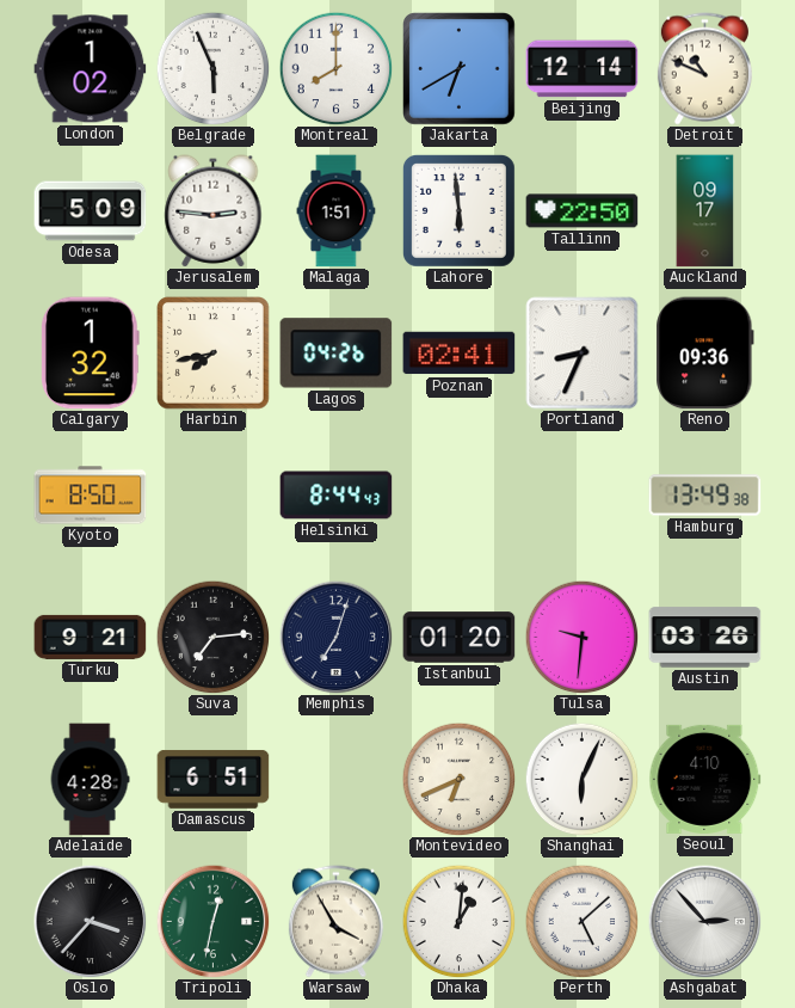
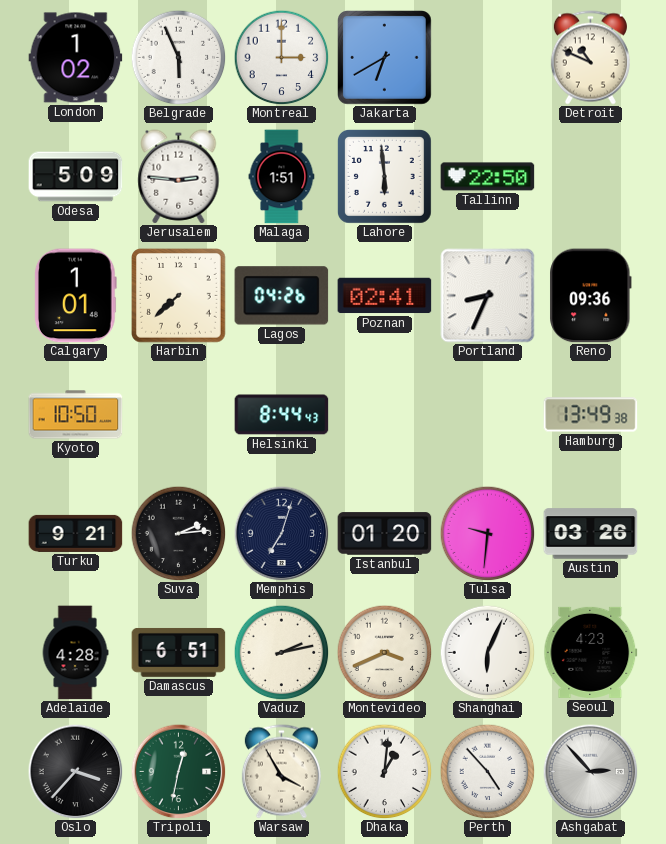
Montreal: 8:00 -> 3:00 (281, 57)
Beijing: 12:14 -> none (583, 69)
Auckland: 09:17 -> none (705, 211)
Calgary: 1:32 -> 1:01 (75, 296)
Harbin: 7:43 -> 7:38 (179, 296)
Kyoto: 8:50 -> 10:50 (76, 415)
Suva: 7:14 -> 2:14 (178, 533)
Vaduz: none -> 2:13 (281, 652)
Montevideo: 6:41 -> 3:41 (384, 652)
Seoul: 4:10 -> 4:23 (591, 652)
Perth: 5:08 -> 4:53 (487, 771)
